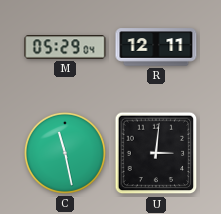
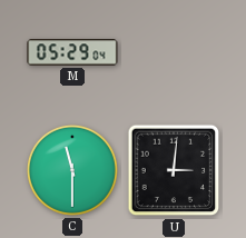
R: 12:11 -> none (156, 47)
C: 11:28 -> 11:30 (72, 170)
